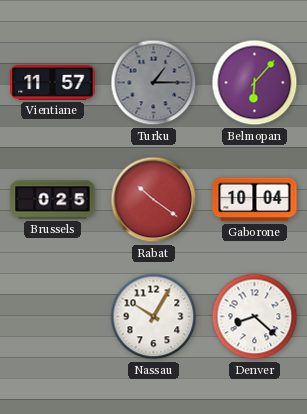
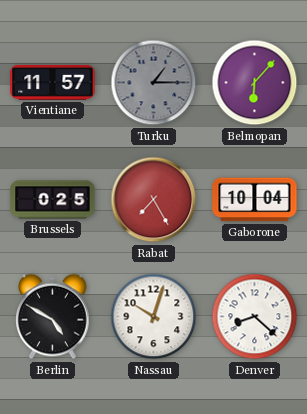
Rabat: 10:21 -> 7:25 (154, 200)
Berlin: none -> 4:50 (53, 317)
Nassau: 10:05 -> 10:03 (154, 317)
